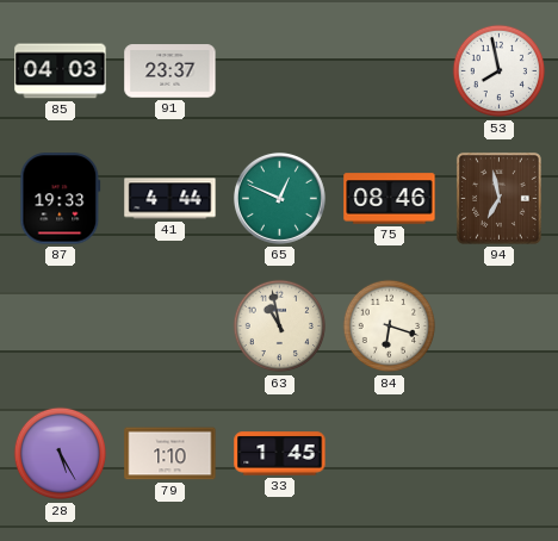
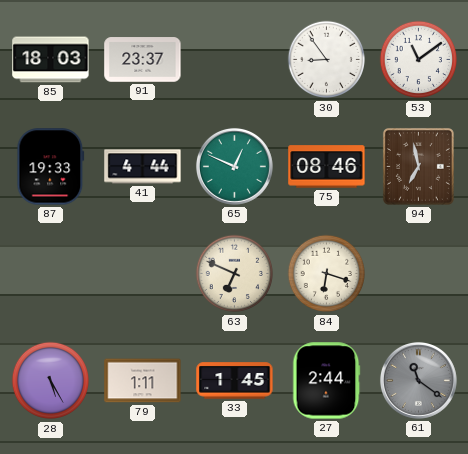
85: 04:03 -> 18:03 (51, 60)
30: none -> 8:54 (327, 60)
53: 7:58 -> 11:09 (419, 60)
63: 10:58 -> 6:49 (235, 274)
79: 1:10 -> 1:11 (143, 381)
27: none -> 2:44 (326, 381)
61: none -> 11:21 (418, 380)
